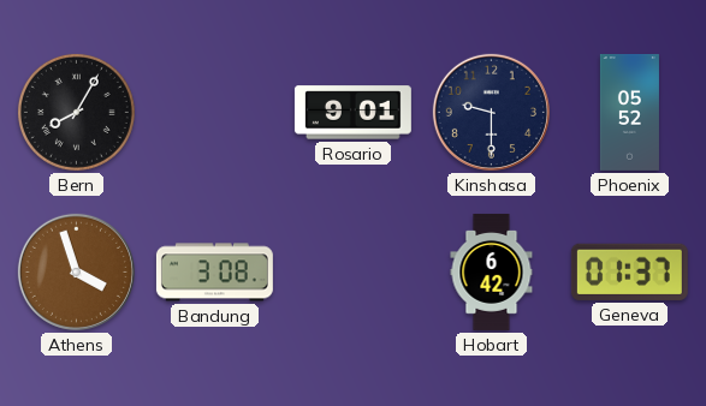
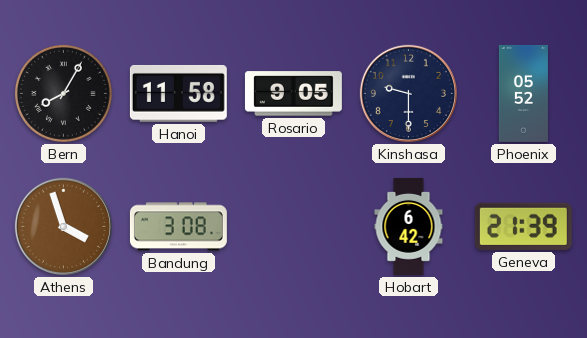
Hanoi: none -> 11:58 (178, 93)
Rosario: 9:01 -> 9:05 (293, 94)
Geneva: 01:37 -> 21:39 (523, 226)
